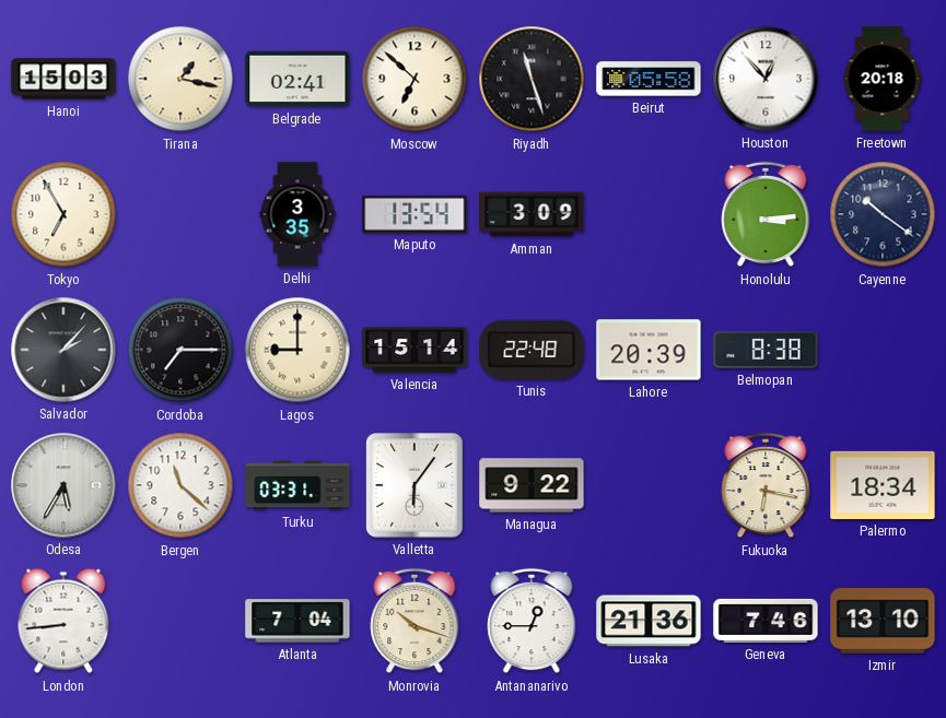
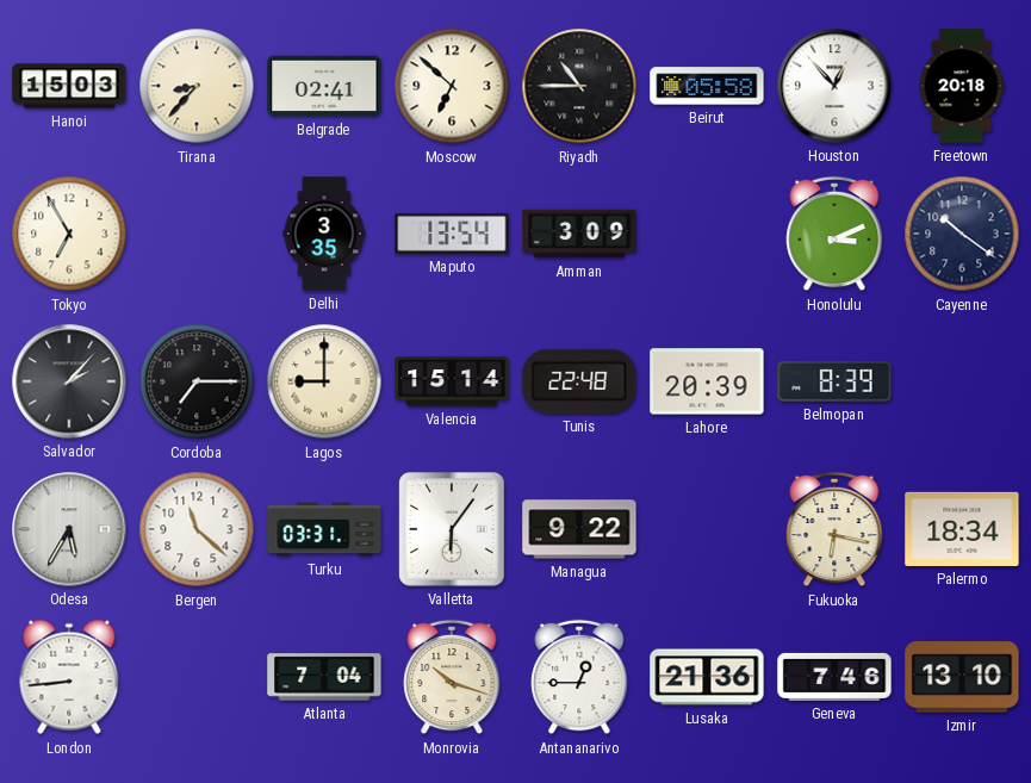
Tirana: 1:17 -> 8:37 (197, 86)
Riyadh: 11:27 -> 10:45 (579, 86)
Honolulu: 3:14 -> 3:11 (834, 234)
Belmopan: 8:38 -> 8:39 (834, 383)
